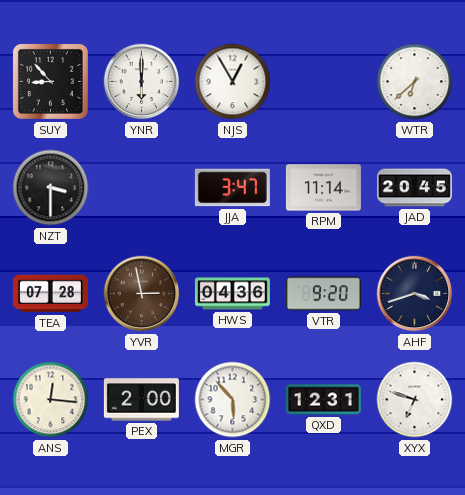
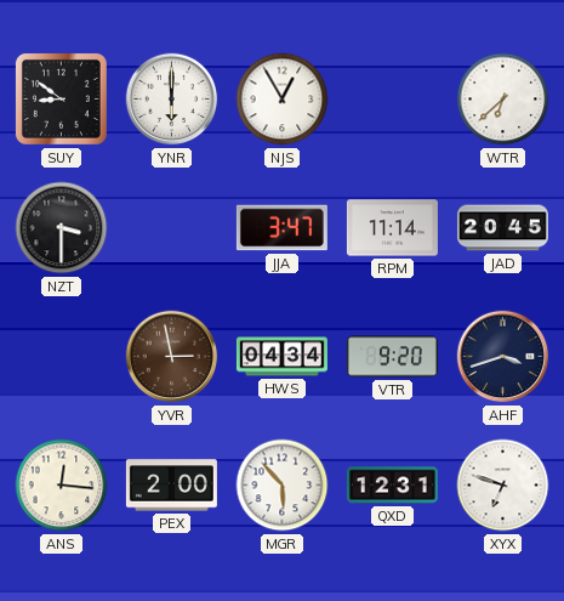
SUY: 8:53 -> 8:51 (61, 98)
TEA: 07:28 -> none (50, 294)
HWS: 04:36 -> 04:34 (281, 357)
